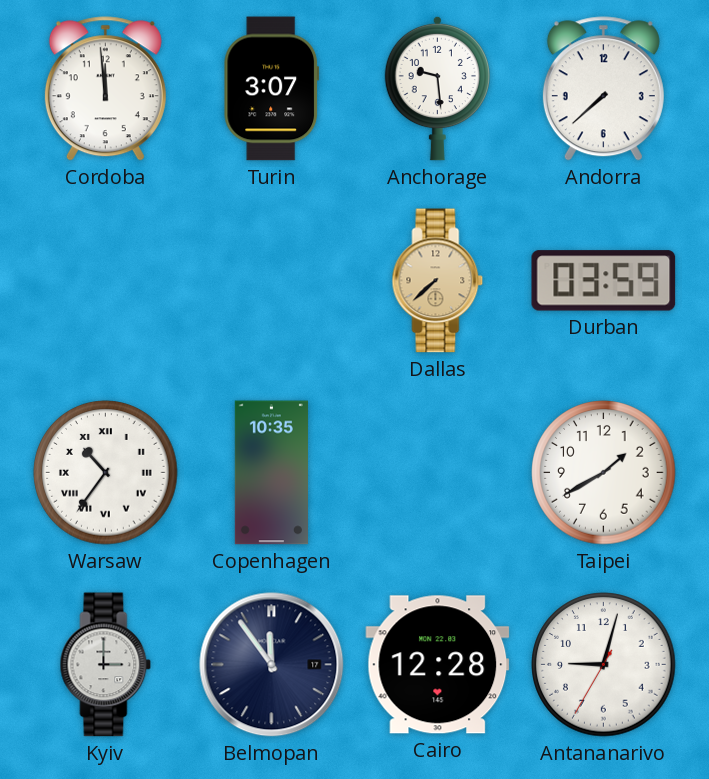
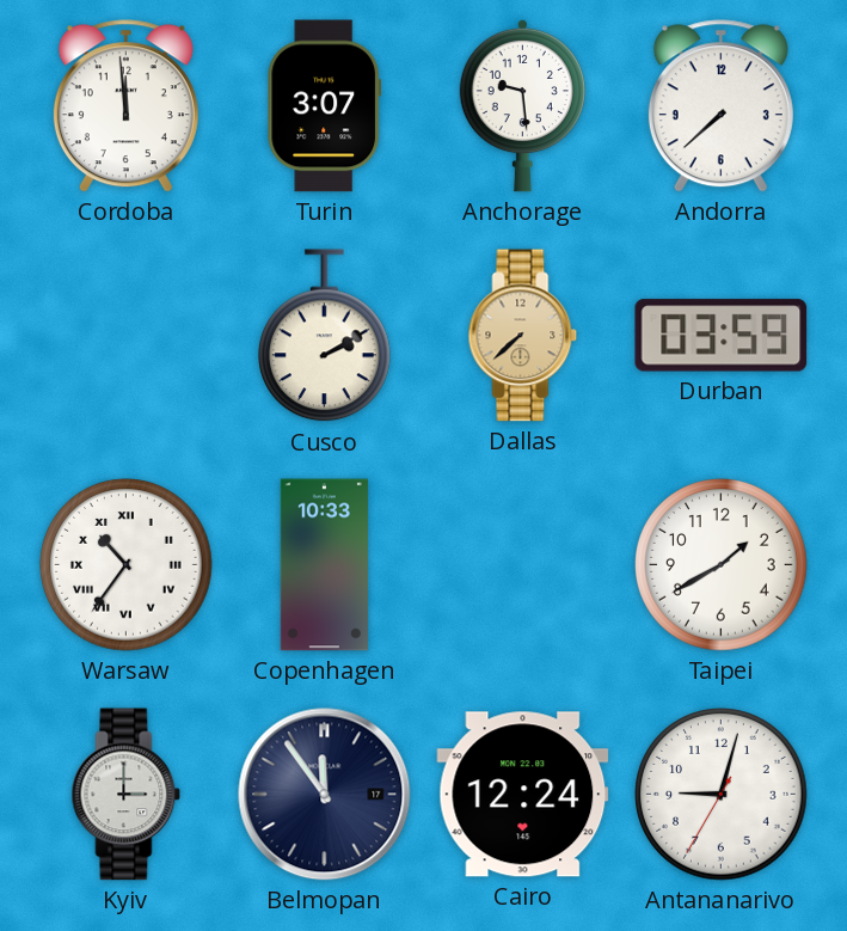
Cusco: none -> 2:10 (325, 336)
Copenhagen: 10:35 -> 10:33 (324, 565)
Cairo: 12:28 -> 12:24 (523, 795)
